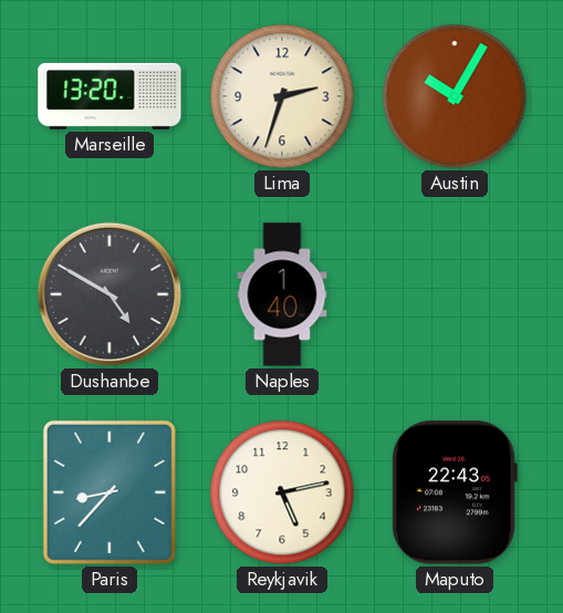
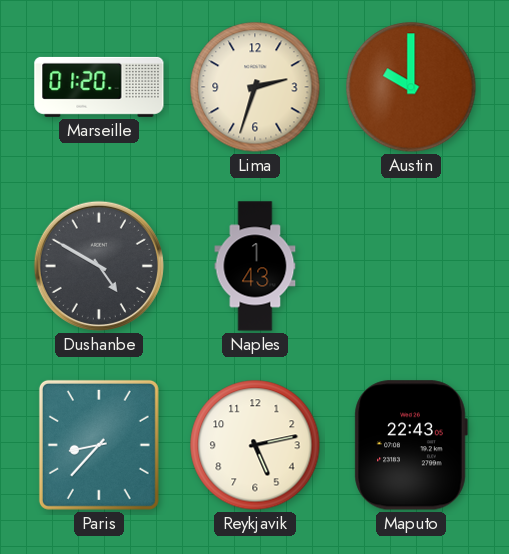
Marseille: 13:20 -> 01:20 (99, 87)
Austin: 10:05 -> 10:00 (411, 87)
Naples: 1:40 -> 1:43 (255, 266)
